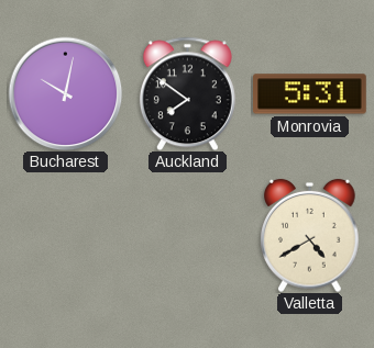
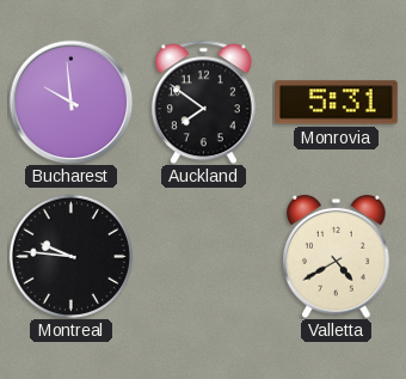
Bucharest: 10:02 -> 9:59 (70, 102)
Montreal: none -> 9:46 (70, 256)
